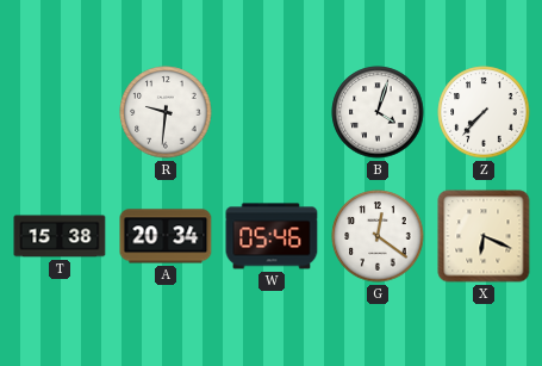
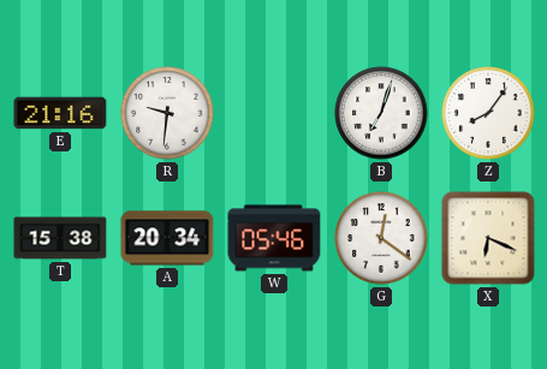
E: none -> 21:16 (60, 113)
B: 4:03 -> 7:03 (381, 113)
Z: 7:37 -> 8:06 (488, 113)
